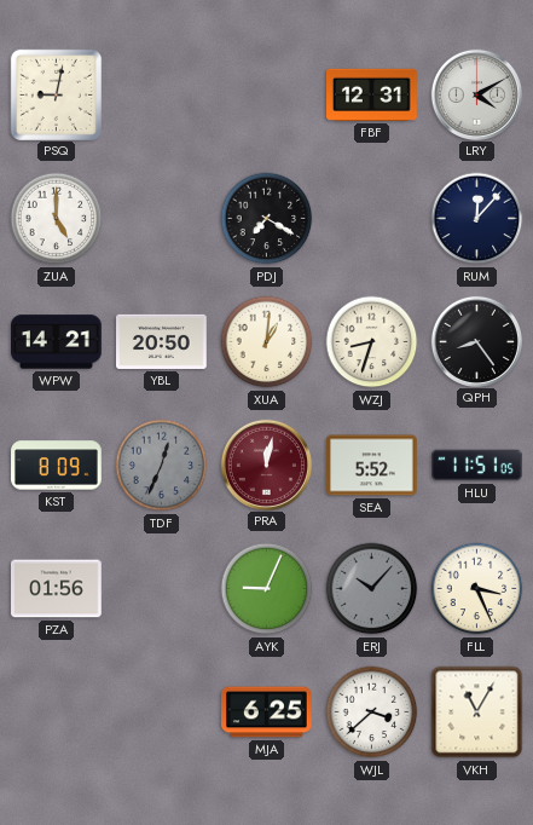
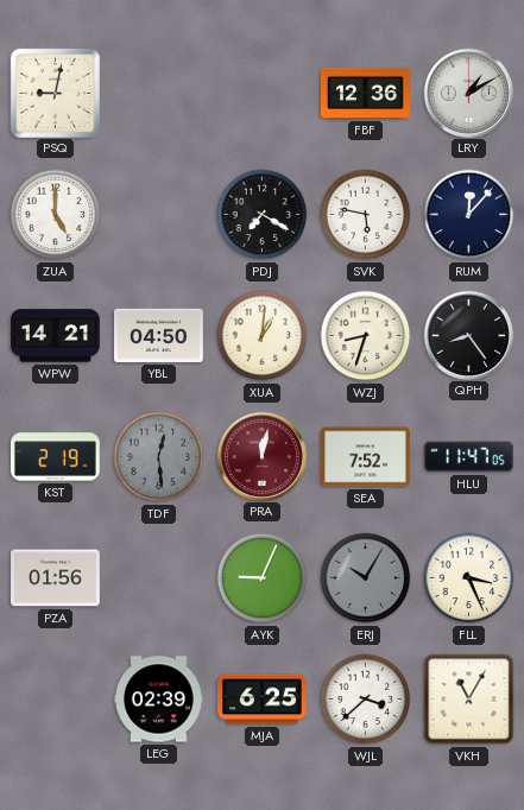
FBF: 12:31 -> 12:36 (366, 93)
LRY: 4:10 -> 1:10 (468, 93)
SVK: none -> 5:47 (366, 215)
YBL: 20:50 -> 04:50 (159, 335)
KST: 8:09 -> 2:19 (56, 457)
TDF: 12:34 -> 12:29 (159, 457)
SEA: 5:52 -> 7:52 (366, 457)
HLU: 11:51 -> 11:47 (469, 457)
ERJ: 10:07 -> 10:05 (366, 578)
LEG: none -> 02:39 (159, 700)
